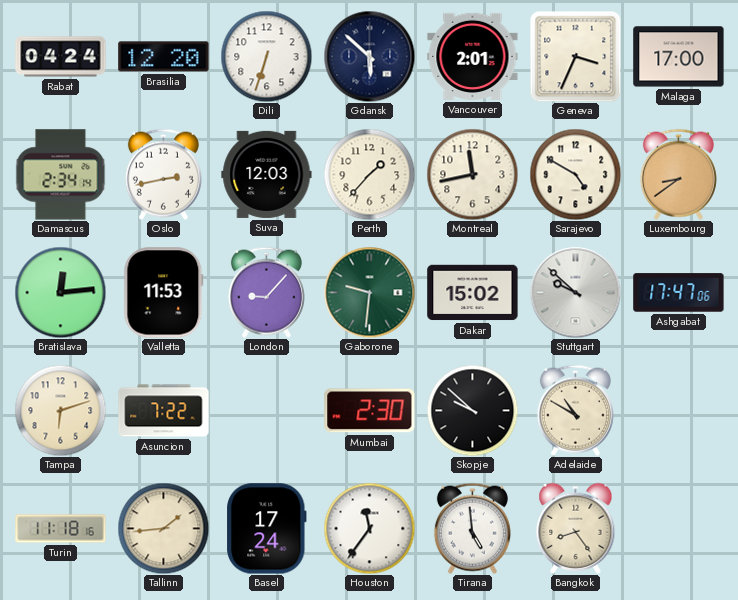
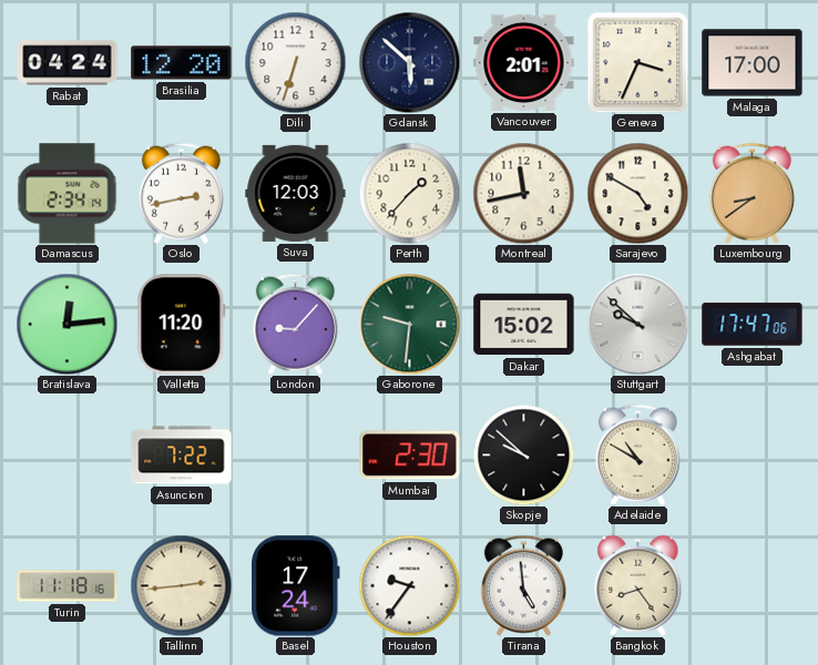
Valletta: 11:53 -> 11:20 (182, 325)
Tampa: 6:12 -> none (60, 410)
Tallinn: 1:44 -> 2:44 (181, 585)
Houston: 11:36 -> 9:36 (409, 585)
